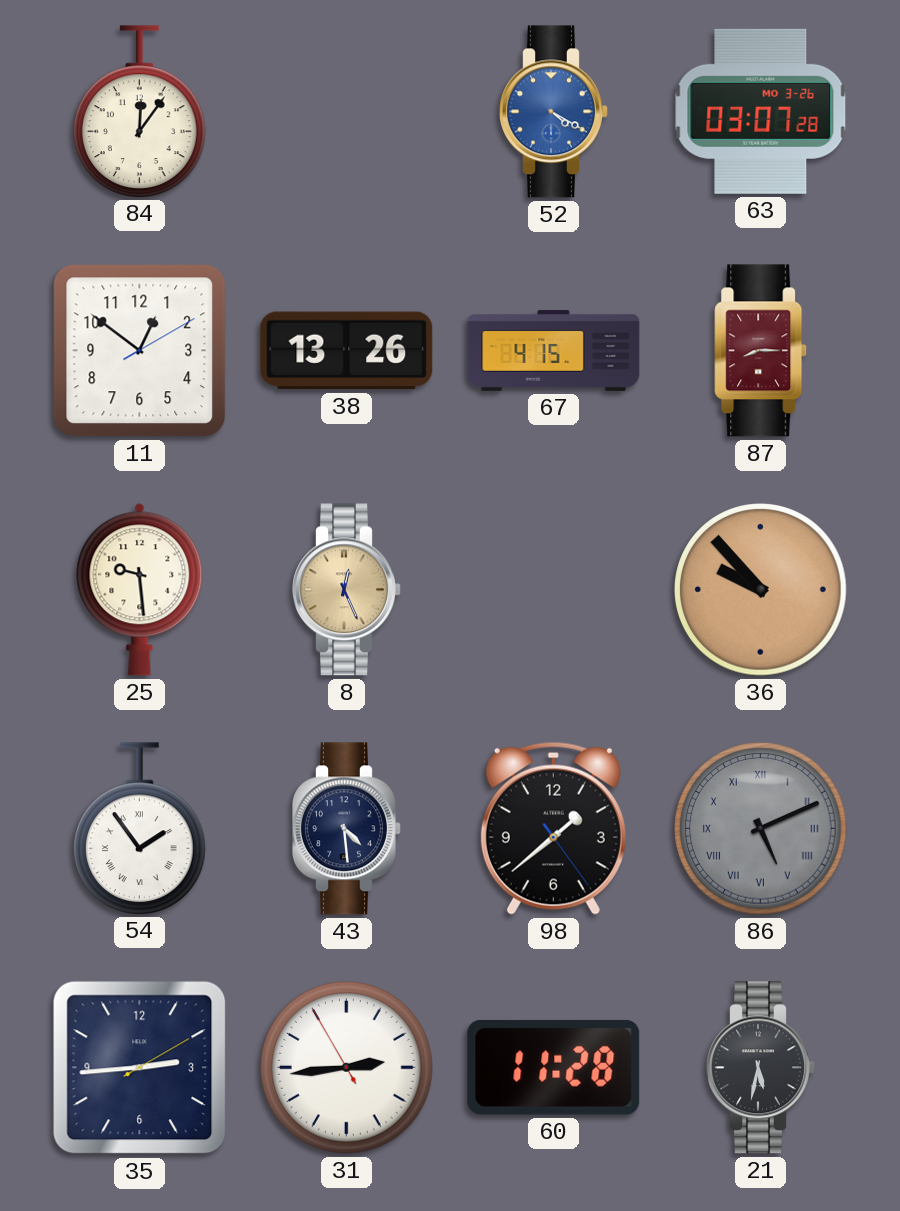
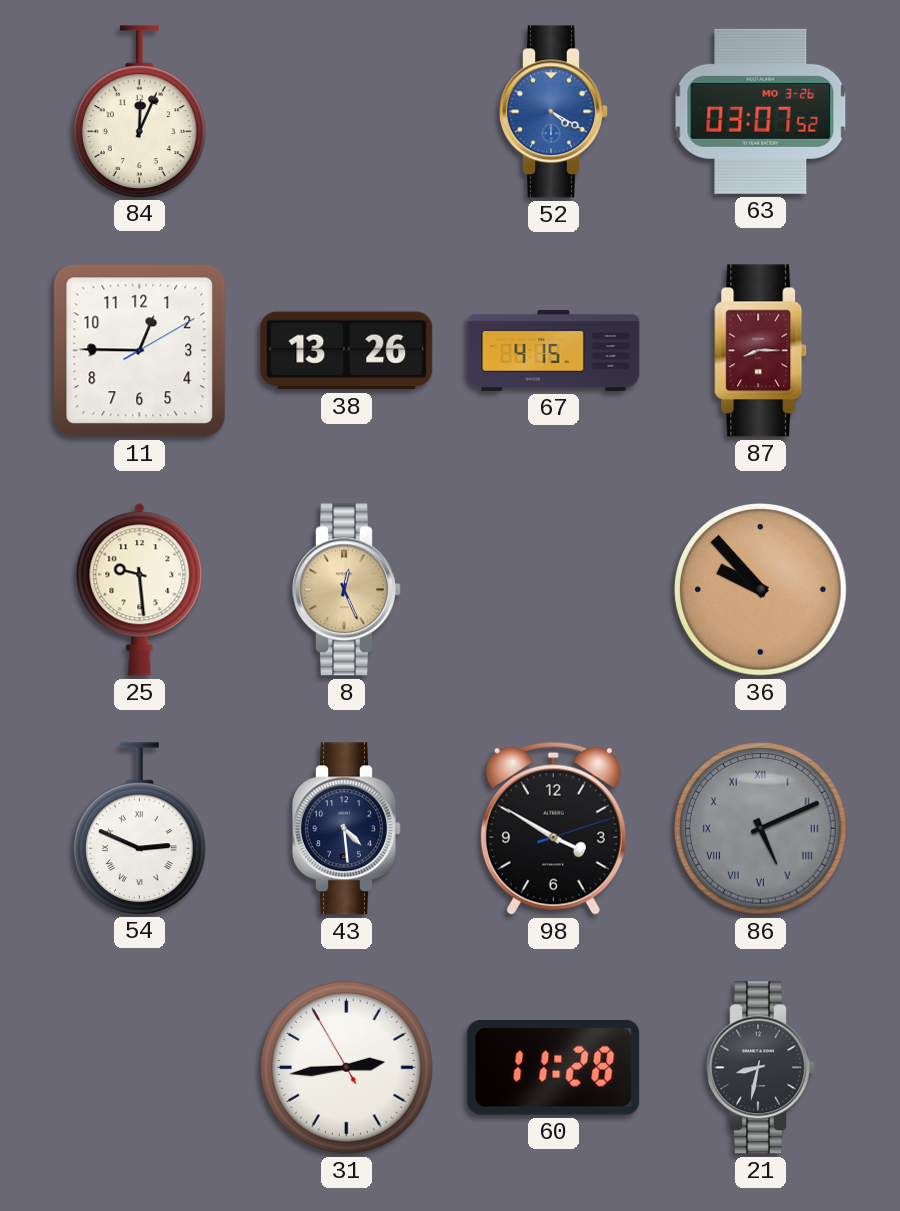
84: 12:06 -> 12:04 (139, 111)
63: 03:07:28 -> 03:07:52 (761, 111)
11: 12:51 -> 12:45 (140, 351)
54: 1:54 -> 2:49 (139, 828)
98: 1:38 -> 3:50 (553, 828)
35: 2:44 -> none (140, 1068)
21: 5:32 -> 8:32 (761, 1068)
